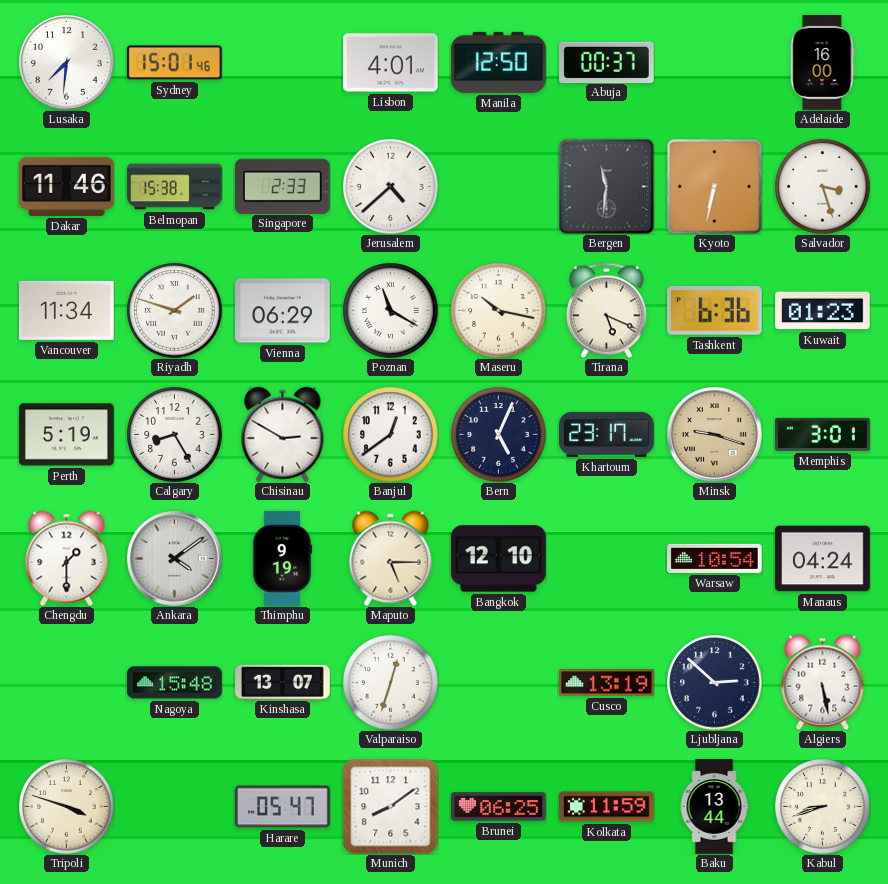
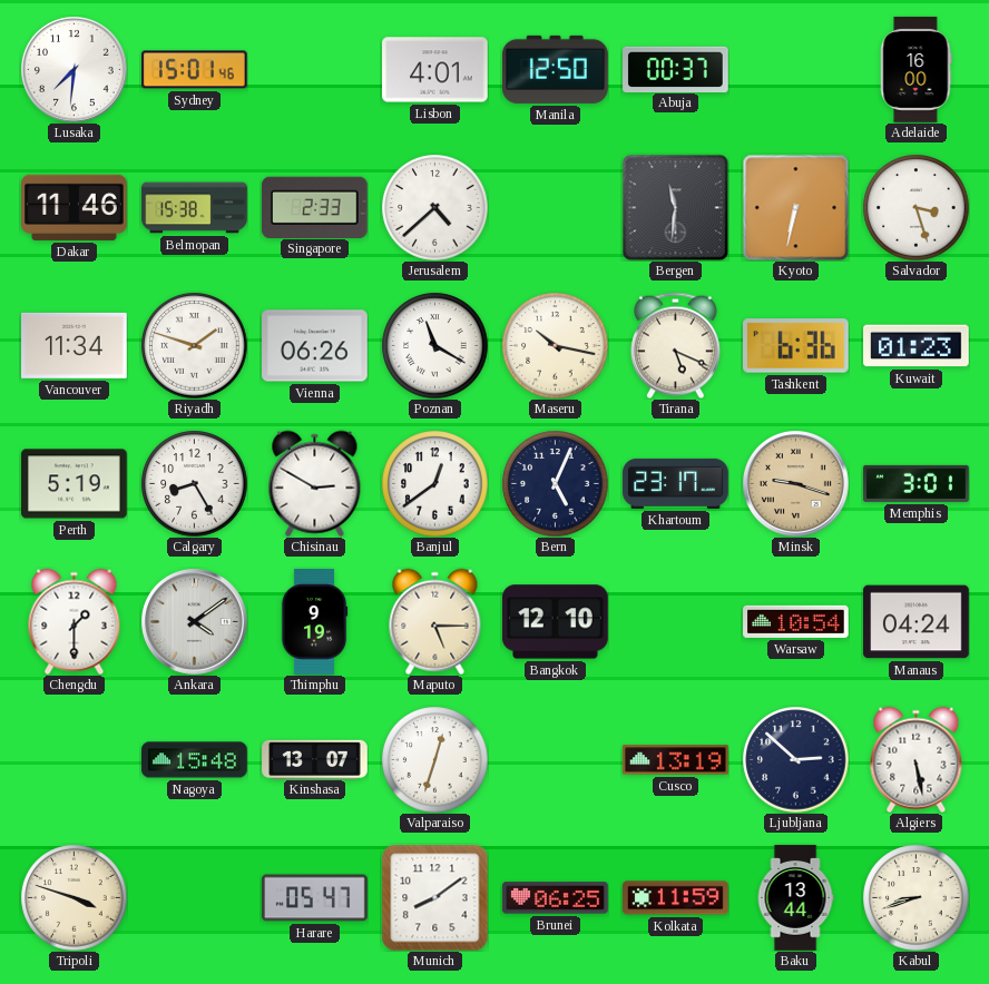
Vienna: 06:29 -> 06:26 (315, 346)
